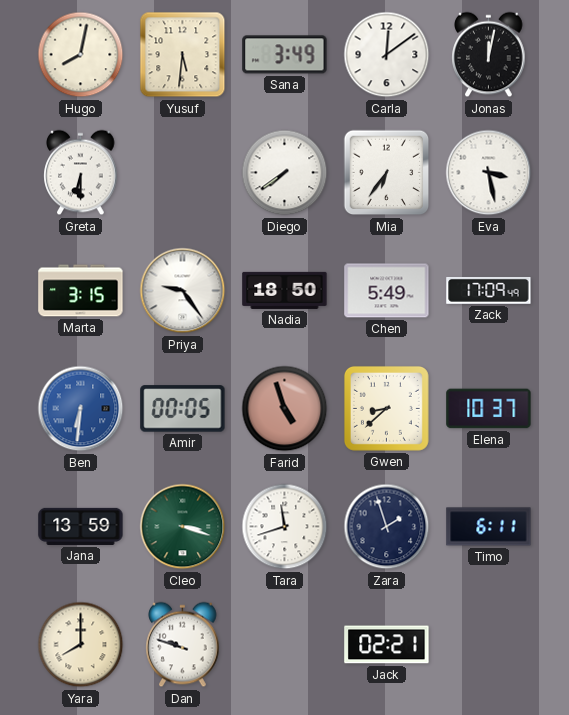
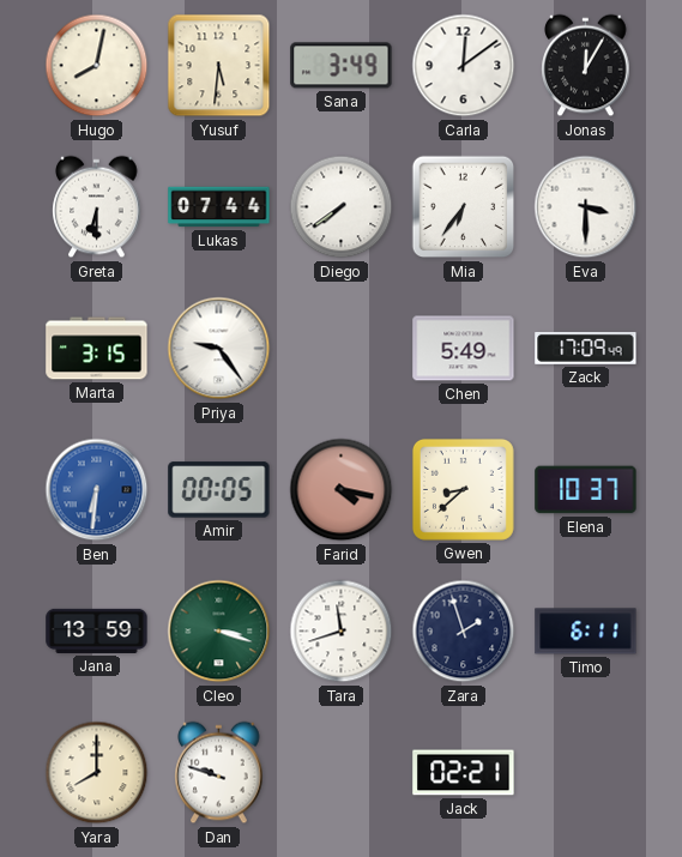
Jonas: 12:02 -> 12:05 (586, 66)
Lukas: none -> 07:44 (219, 207)
Eva: 3:28 -> 3:30 (586, 207)
Nadia: 18:50 -> none (285, 290)
Farid: 4:57 -> 4:17 (342, 490)
